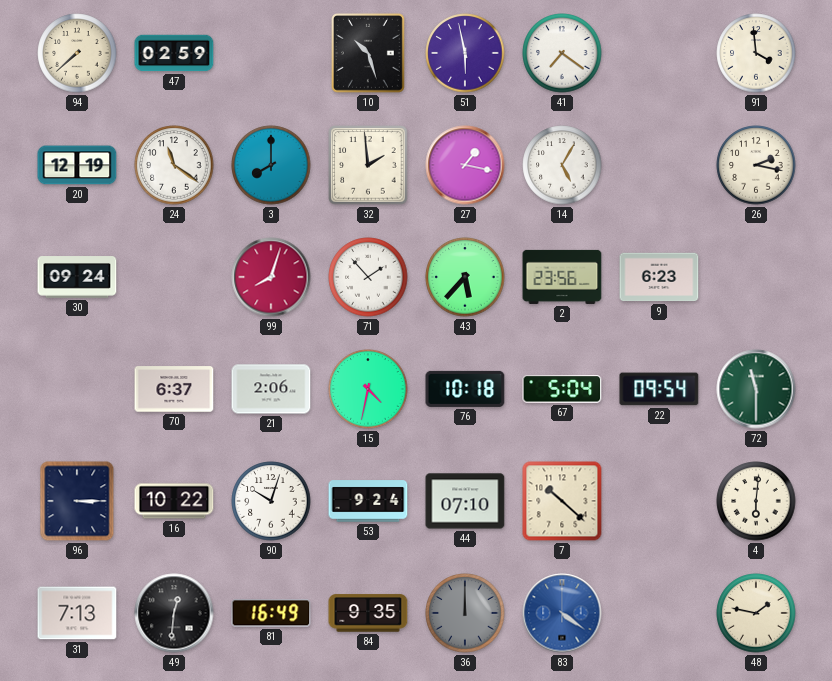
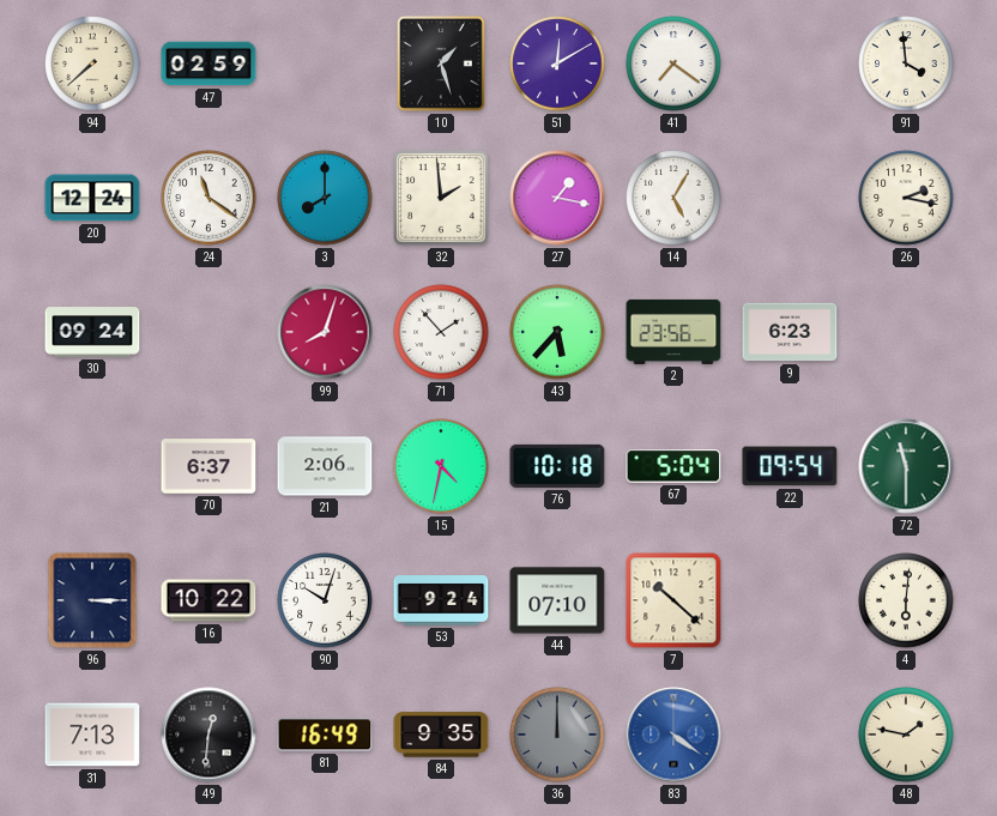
10: 10:27 -> 1:27 (441, 65)
51: 5:58 -> 12:10 (557, 64)
20: 12:19 -> 12:24 (92, 198)
